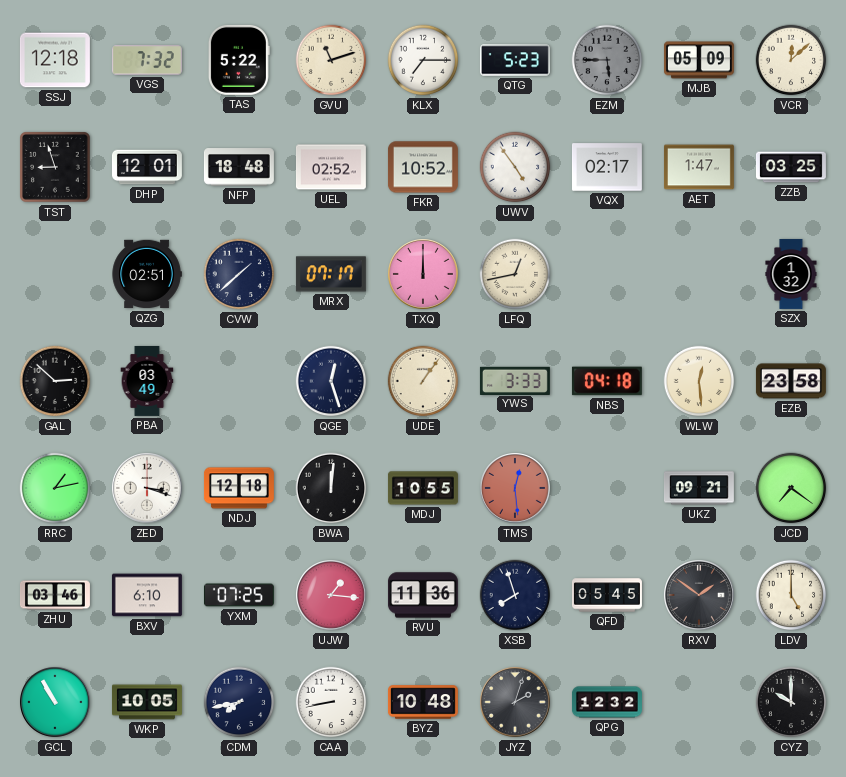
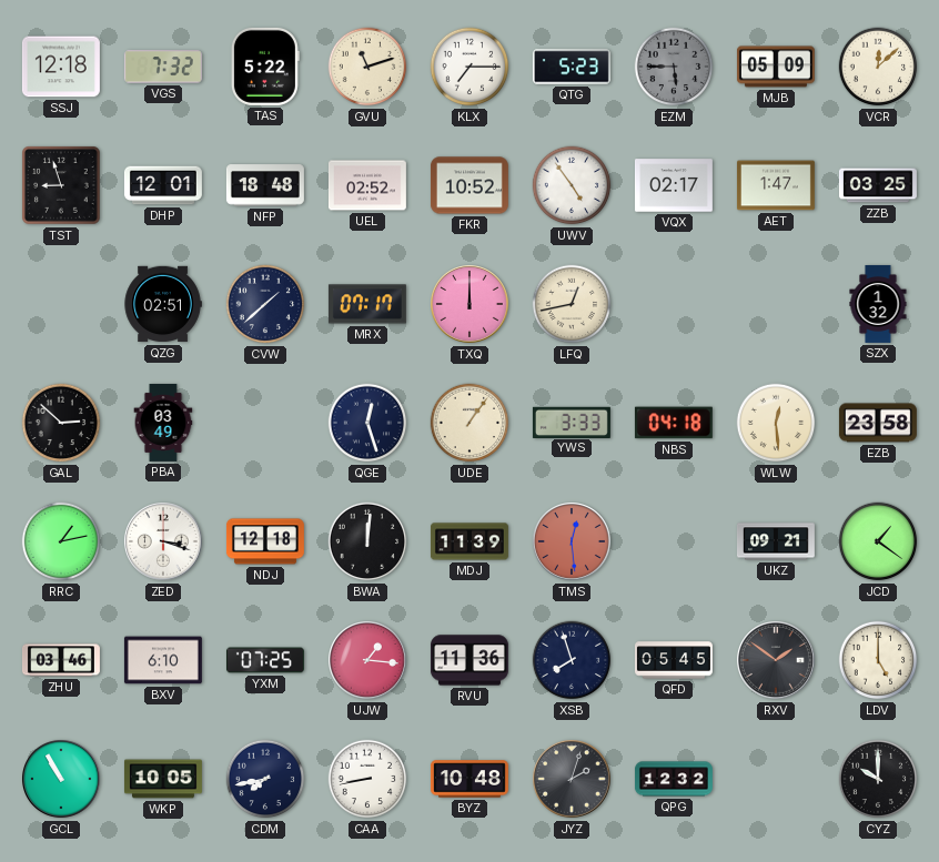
MDJ: 10:55 -> 11:39 (469, 541)
JCD: 7:21 -> 1:21 (878, 541)
